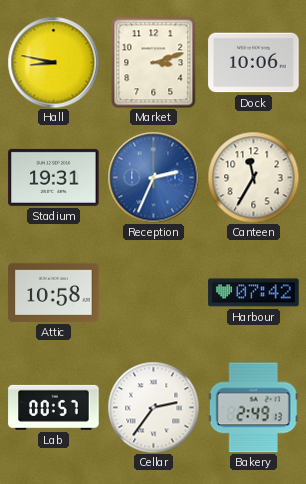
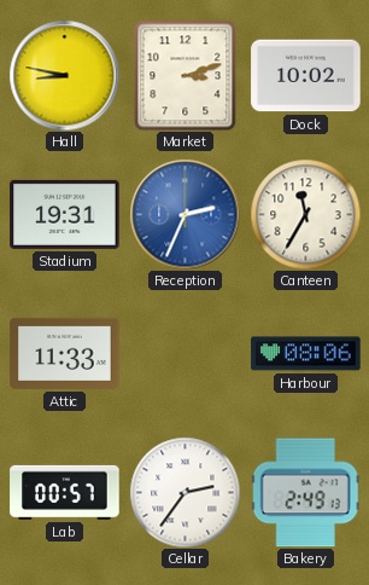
Dock: 10:06 -> 10:02 (306, 76)
Attic: 10:58 -> 11:33 (65, 353)
Harbour: 07:42 -> 08:06 (306, 354)
